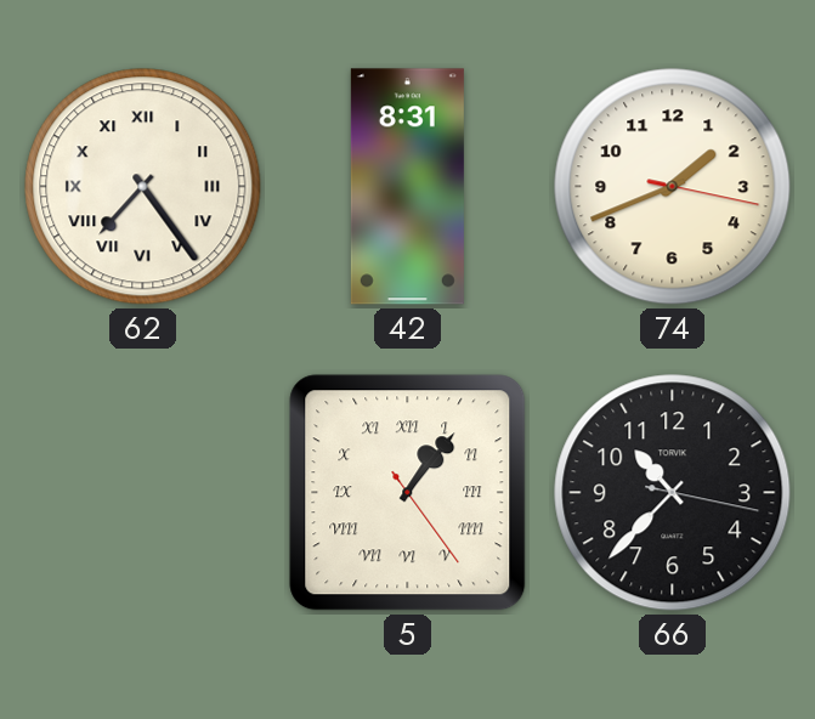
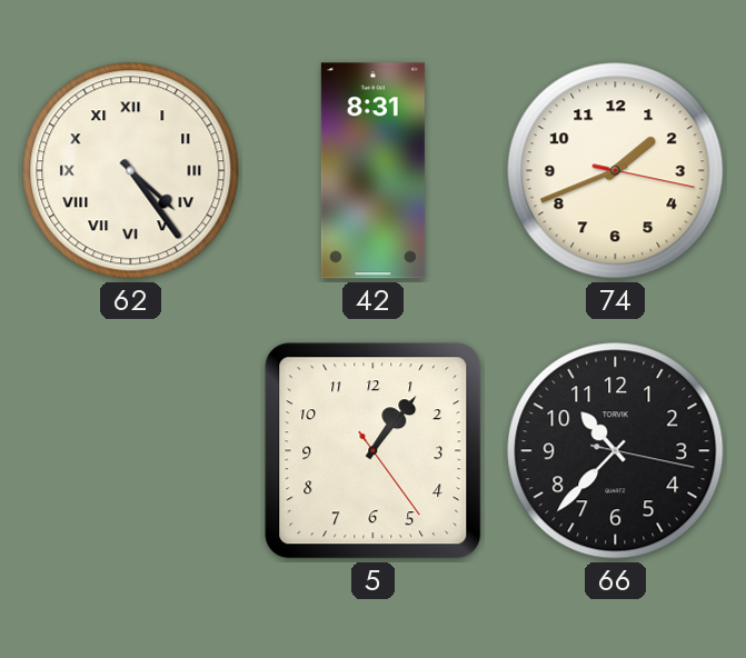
62: 7:24 -> 4:24 (131, 171)
5 numerals: Roman -> Arabic (374, 451)
